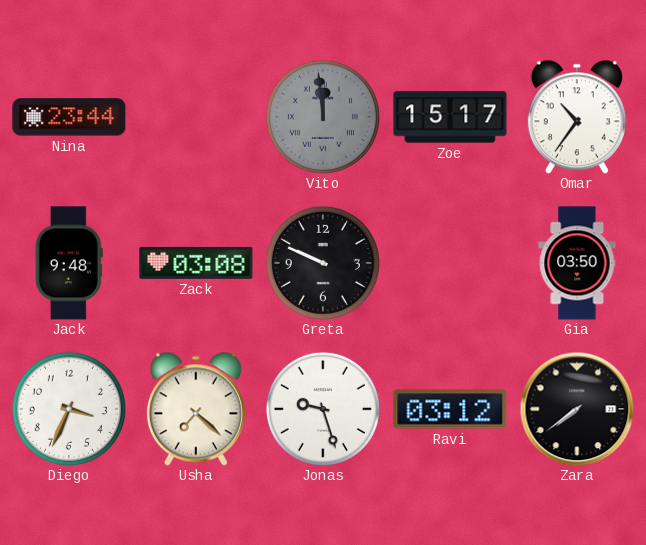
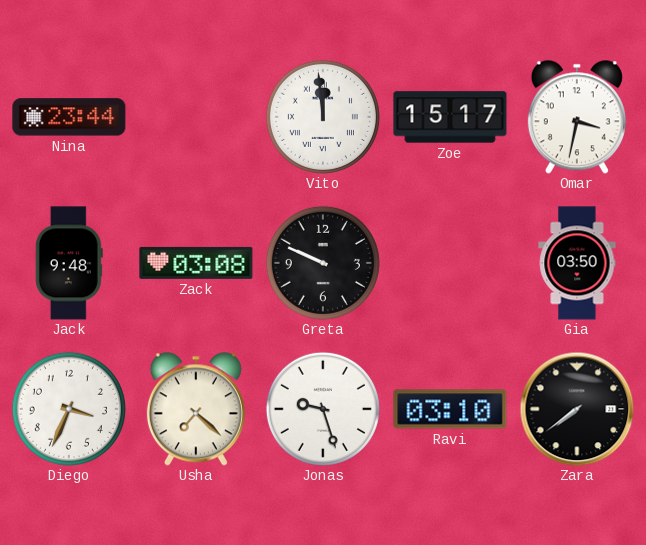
Vito dial: grey -> white (323, 117)
Omar: 10:36 -> 3:32 (577, 117)
Ravi: 03:12 -> 03:10 (450, 409)
